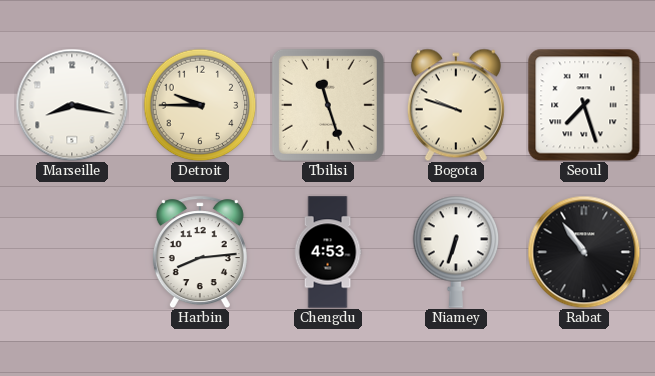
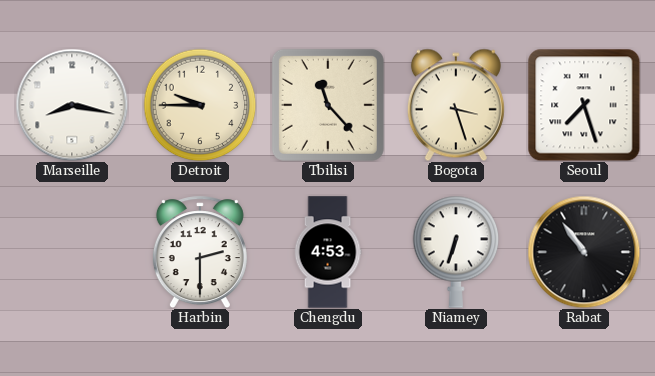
Tbilisi: 11:27 -> 11:23 (328, 105)
Bogota: 9:48 -> 3:27 (456, 105)
Harbin: 8:14 -> 2:30 (200, 252)
